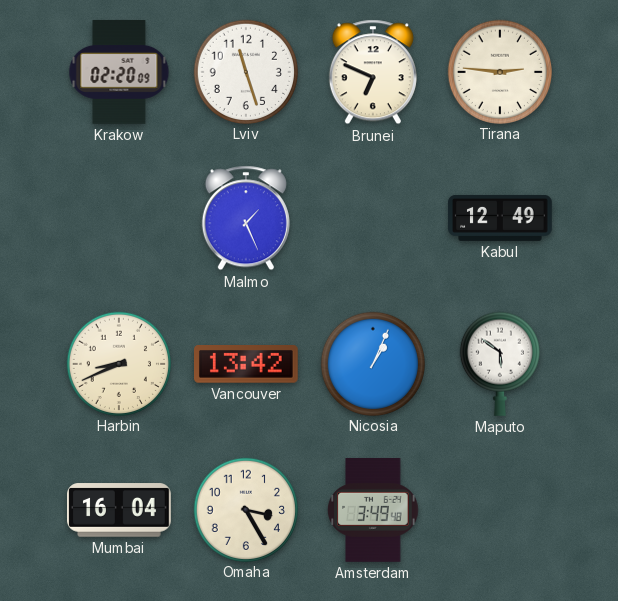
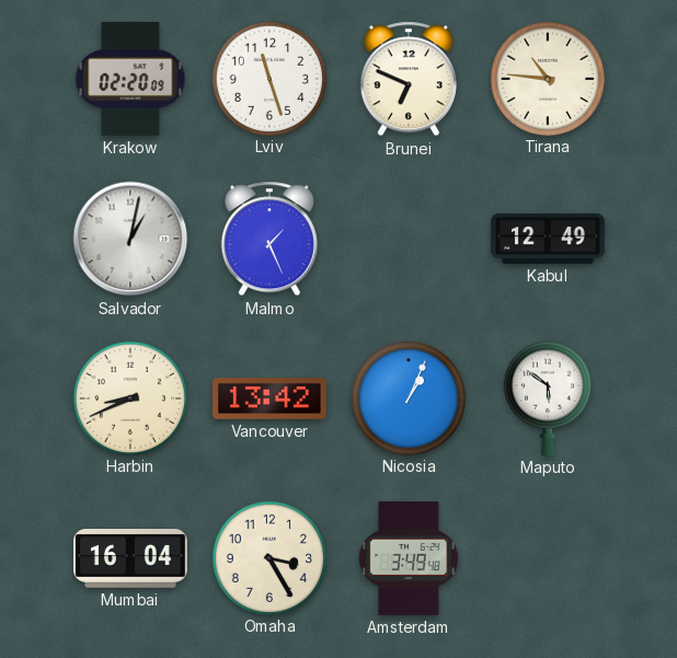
Tirana: 2:46 -> 10:46 (547, 78)
Salvador: none -> 1:02 (130, 239)
